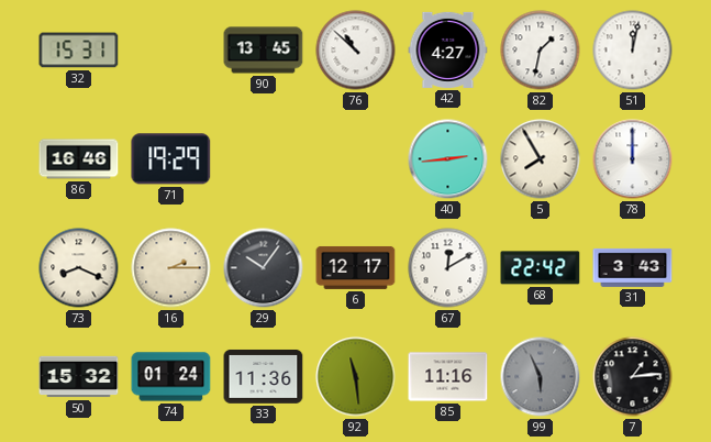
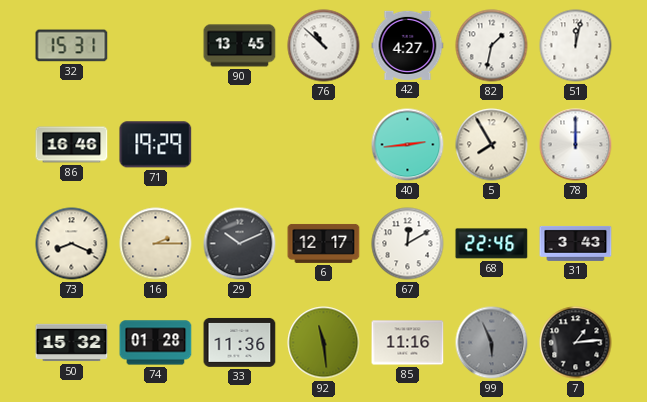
29: 10:06 -> 10:11 (240, 244)
68: 22:42 -> 22:46 (492, 244)
74: 01:24 -> 01:28 (156, 343)
